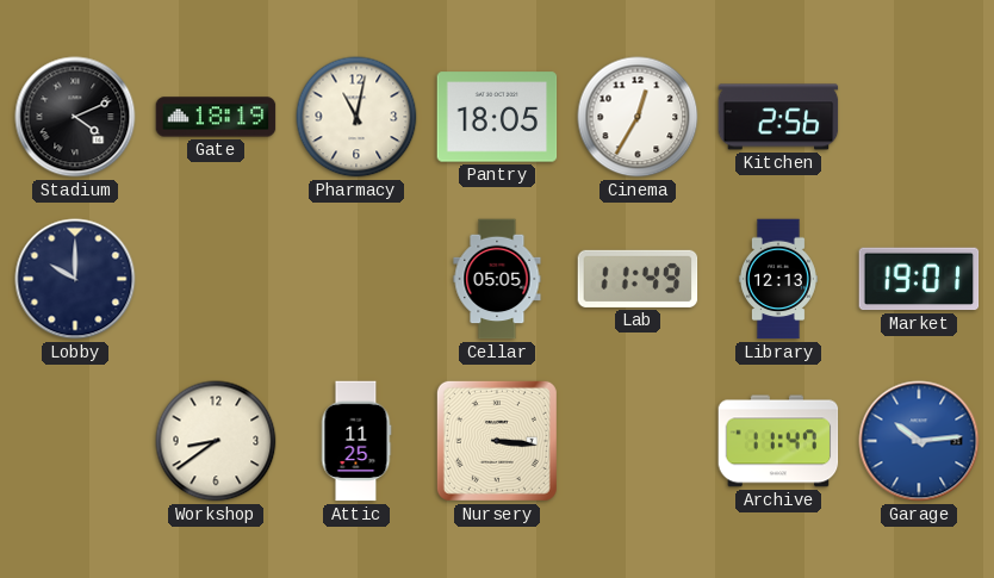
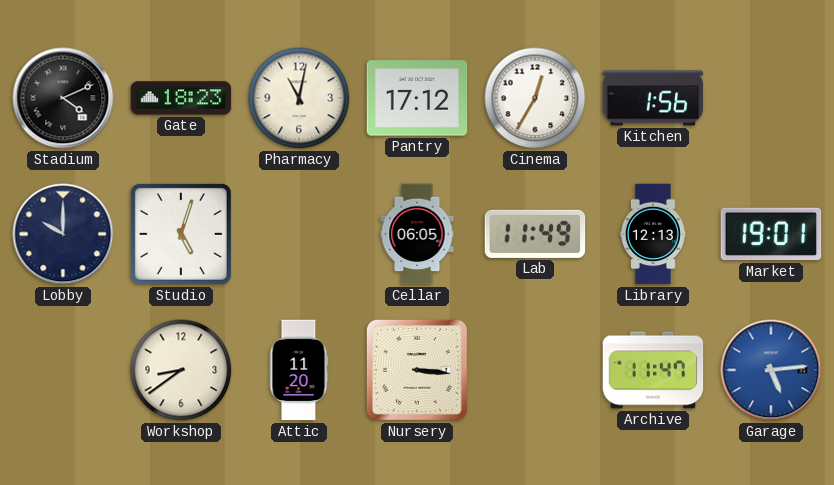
Gate: 18:19 -> 18:23 (181, 98)
Pantry: 18:05 -> 17:12 (417, 98)
Kitchen: 2:56 -> 1:56 (653, 98)
Studio: none -> 5:03 (181, 234)
Cellar: 05:05 -> 06:05 (417, 234)
Attic: 11:25 -> 11:20 (299, 370)
Garage: 10:14 -> 5:14 (771, 370)
